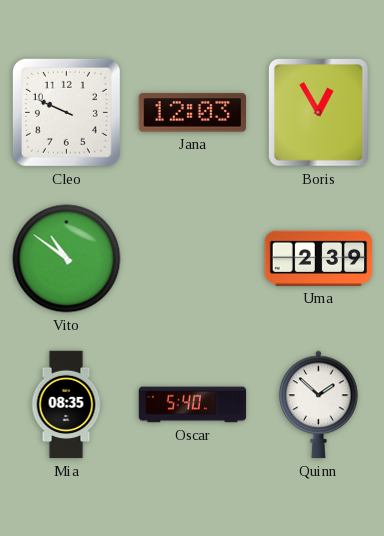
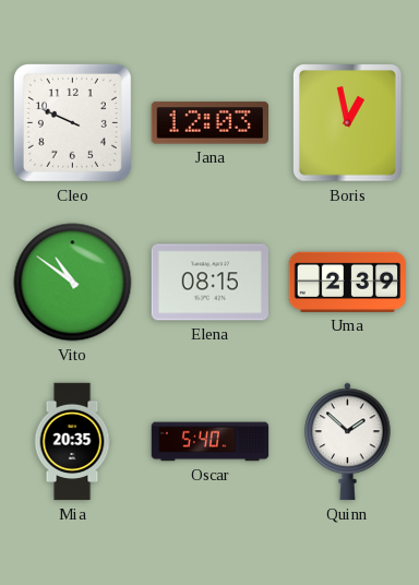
Boris: 12:55 -> 12:58 (348, 123)
Elena: none -> 08:15 (211, 283)
Mia: 08:35 -> 20:35 (72, 442)
